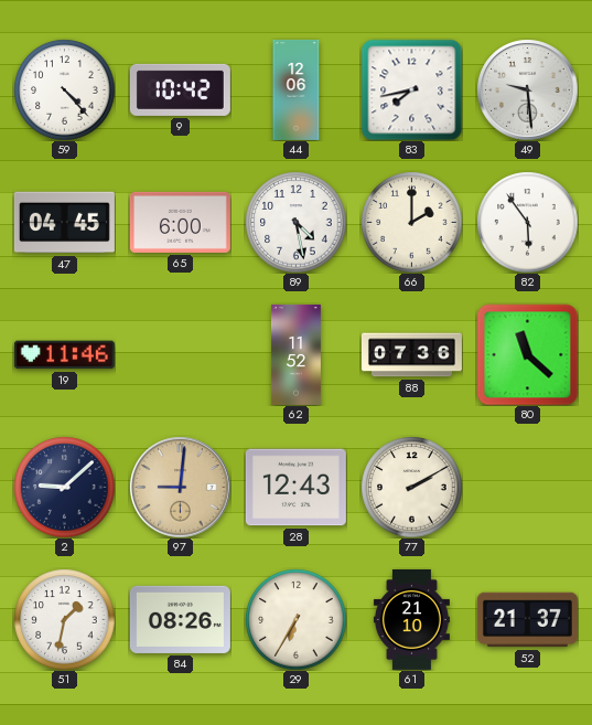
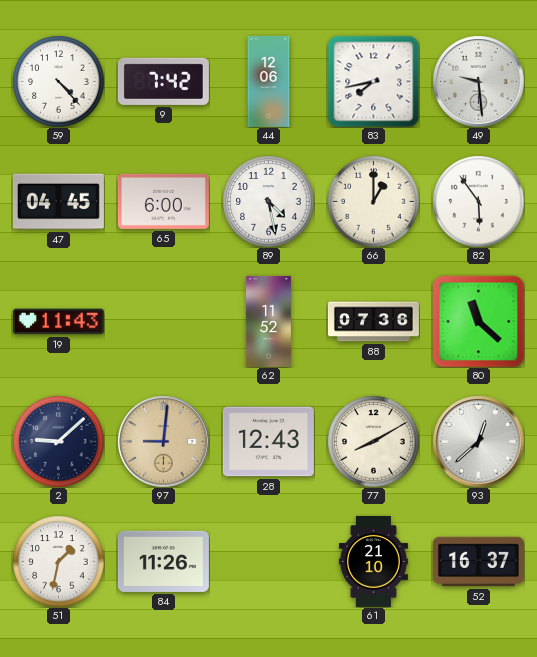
9: 10:42 -> 7:42 (163, 81)
66: 2:00 -> 1:00 (373, 201)
19: 11:46 -> 11:43 (58, 322)
77: 2:10 -> 8:10 (373, 441)
93: none -> 12:38 (478, 441)
84: 08:26 -> 11:26 (163, 561)
29: 6:35 -> none (295, 619)
52: 21:37 -> 16:37 (478, 562)
